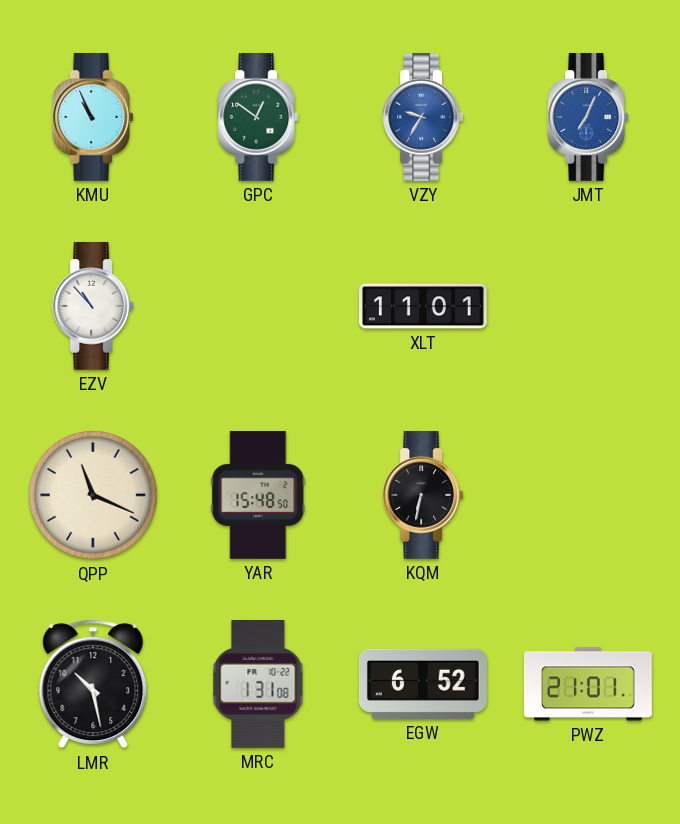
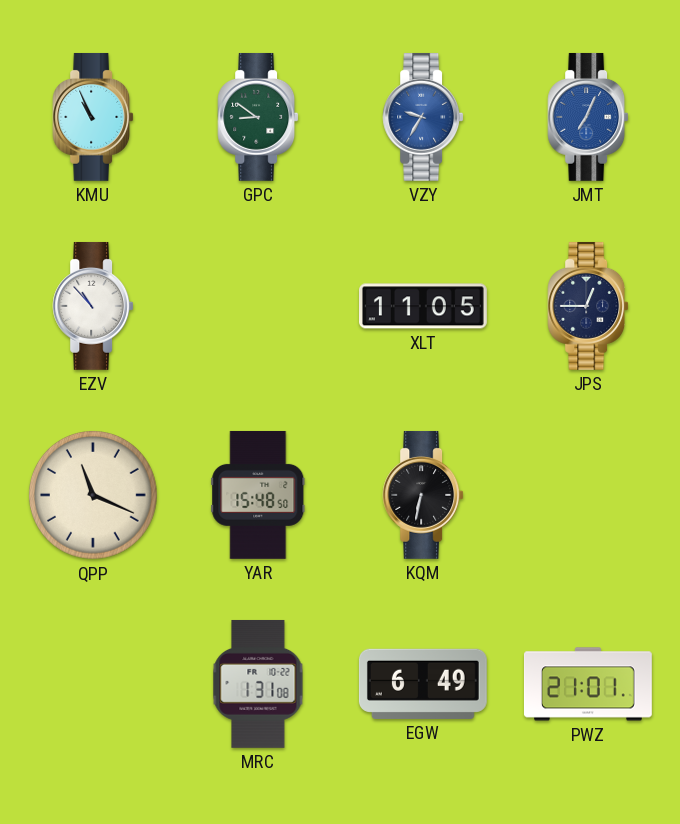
GPC: 12:51 -> 8:51 (258, 117)
XLT: 11:01 -> 11:05 (424, 306)
JPS: none -> 12:45 (588, 306)
LMR: 10:28 -> none (93, 684)
EGW: 6:52 -> 6:49 (423, 684)
